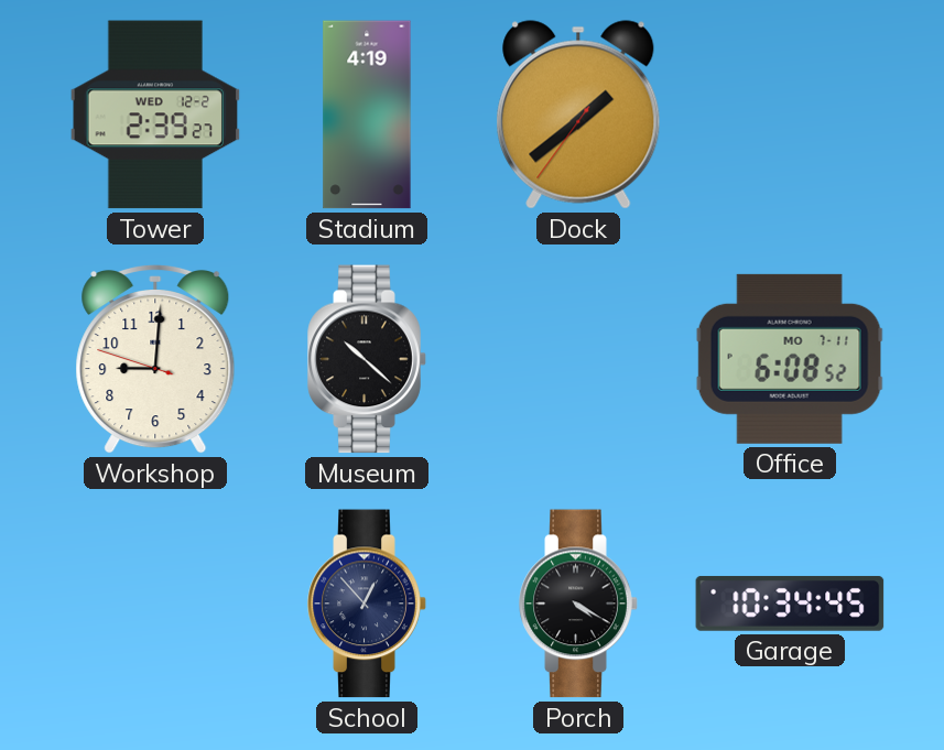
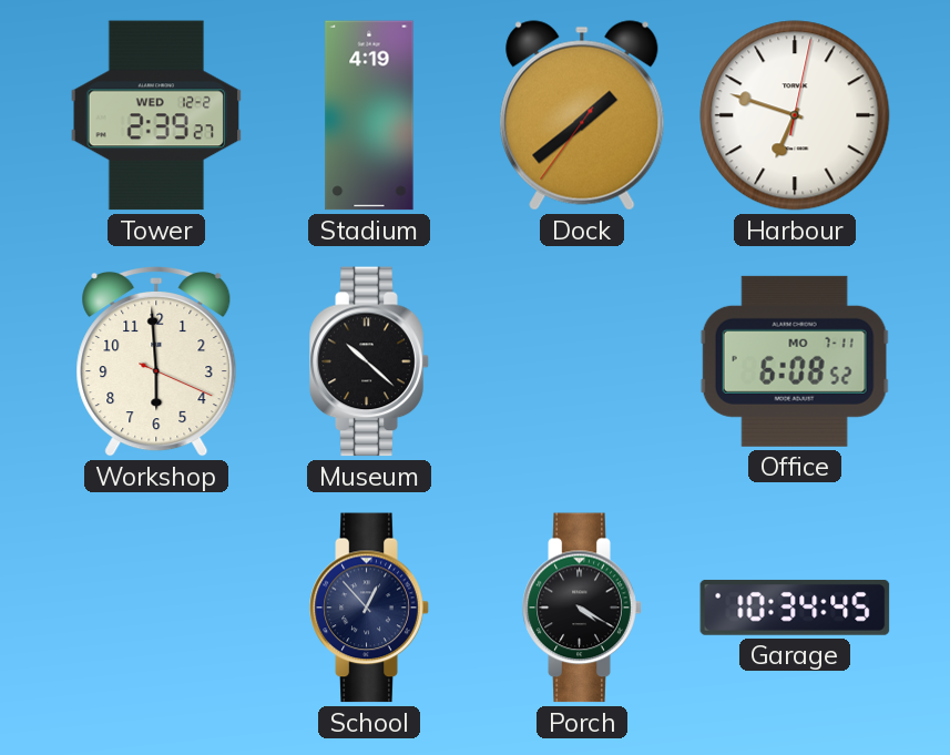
Harbour: none -> 6:48 (795, 115)
Workshop: 9:00 -> 5:59 (156, 361)
